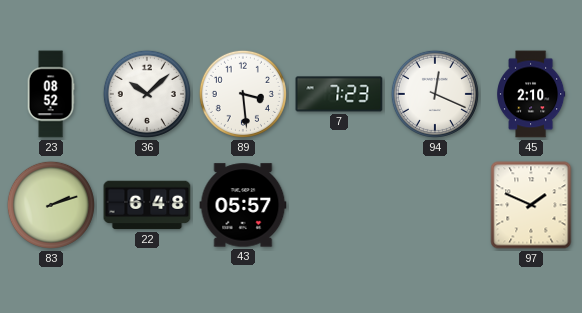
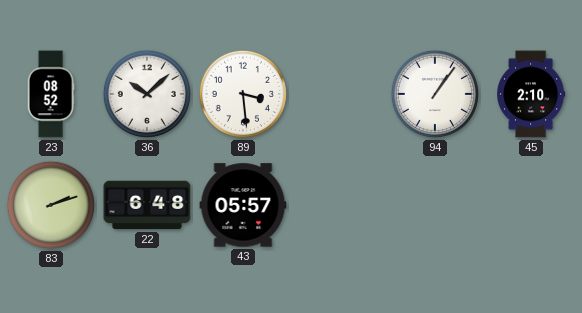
7: 7:23 -> none (339, 94)
94: 12:19 -> 1:06 (435, 94)
97: 1:49 -> none (531, 205)
